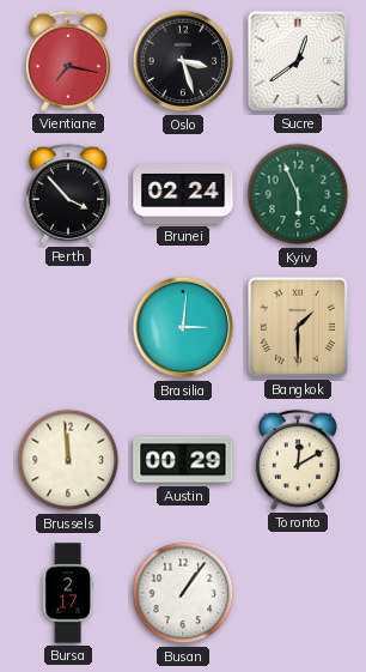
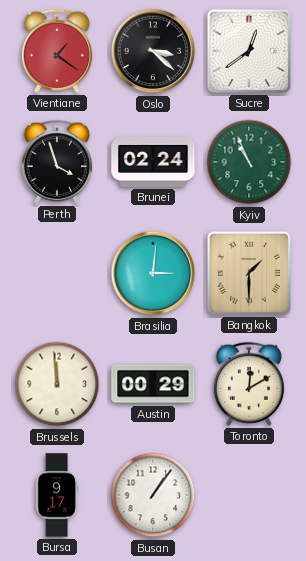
Vientiane: 7:17 -> 1:21 (57, 51)
Oslo: 3:27 -> 3:22 (153, 51)
Perth: 3:53 -> 3:57 (57, 162)
Kyiv: 5:56 -> 10:56 (249, 162)
Bursa: 2:17 -> 9:17 (57, 495)
